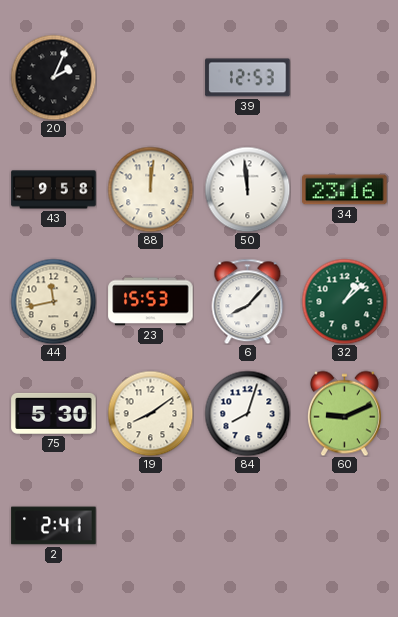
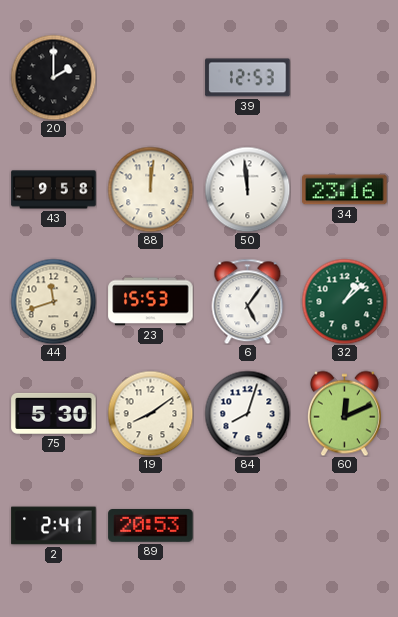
20: 2:04 -> 2:00 (53, 77)
44: 11:43 -> 11:42 (53, 301)
6: 8:07 -> 5:06 (248, 301)
60: 9:11 -> 12:11 (344, 413)
89: none -> 20:53 (151, 526)
